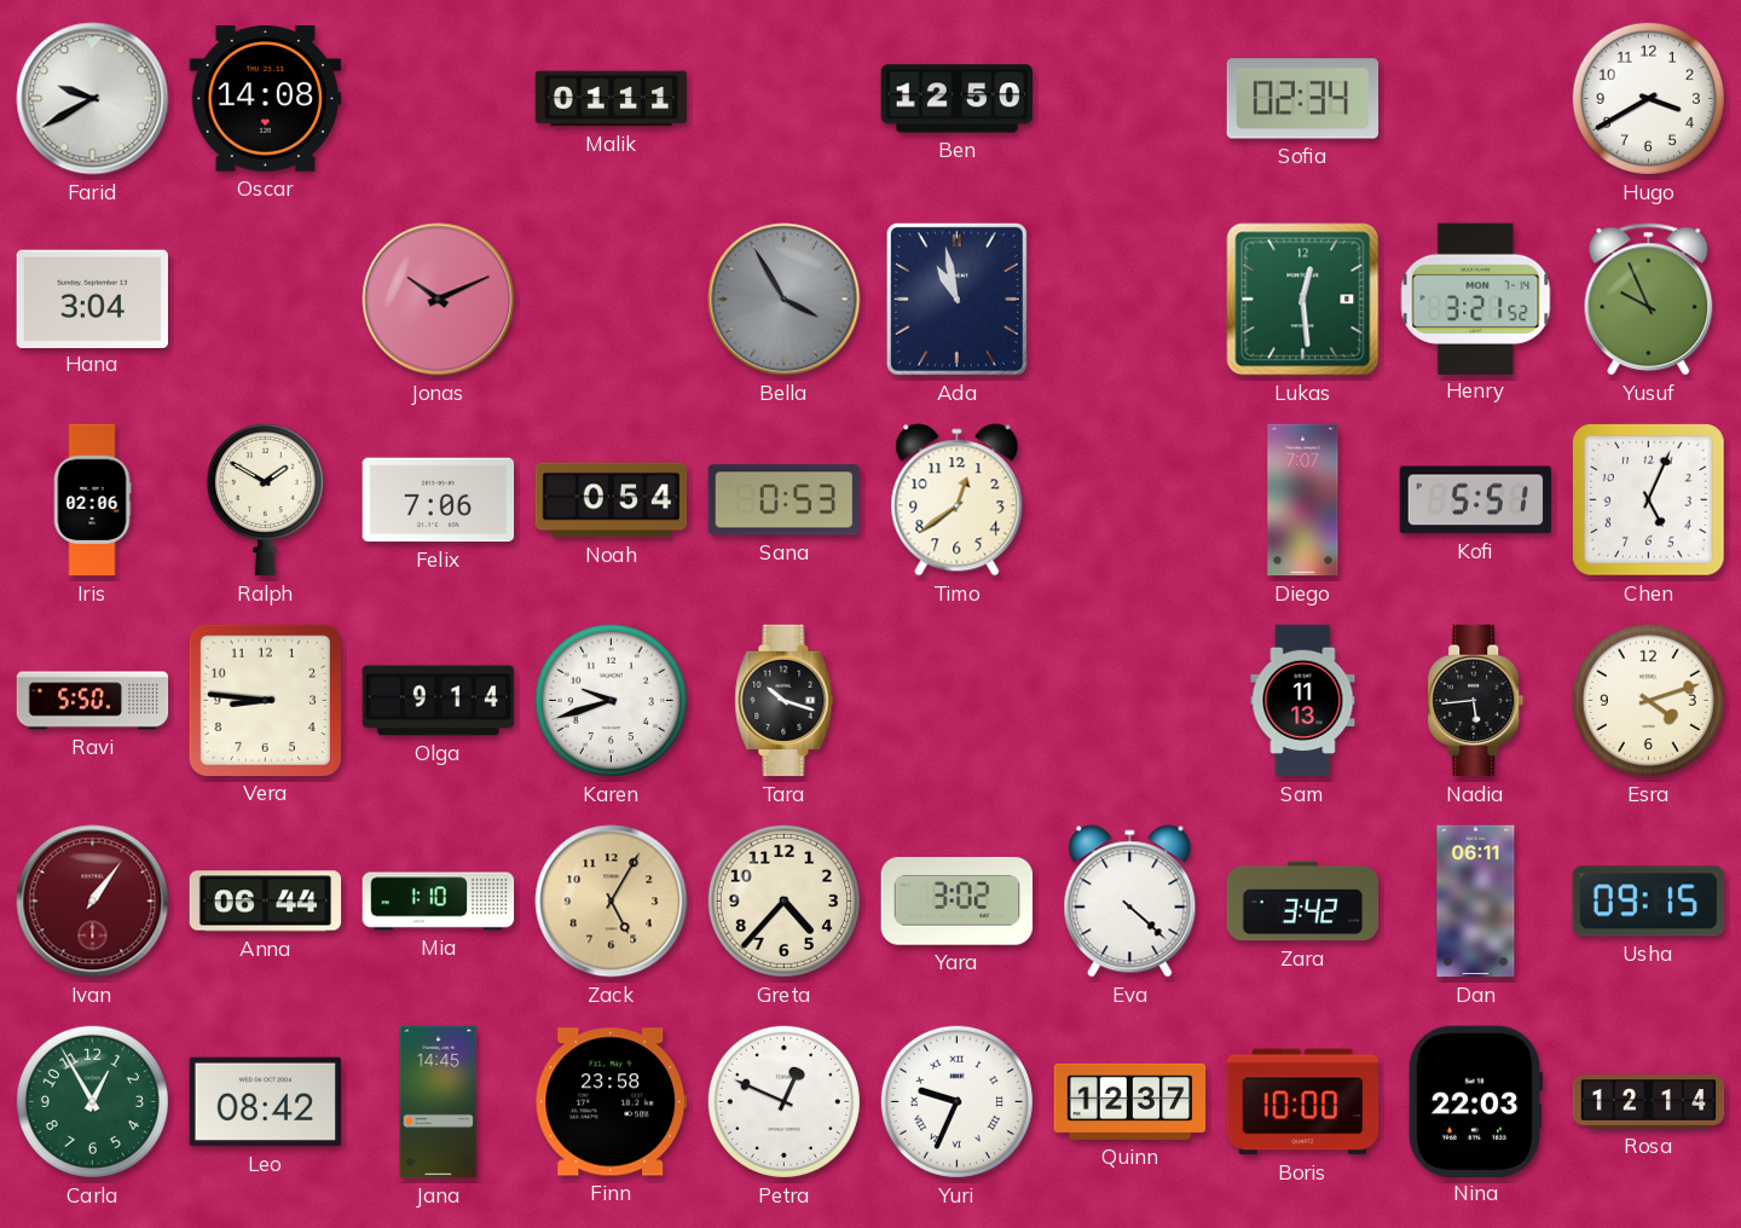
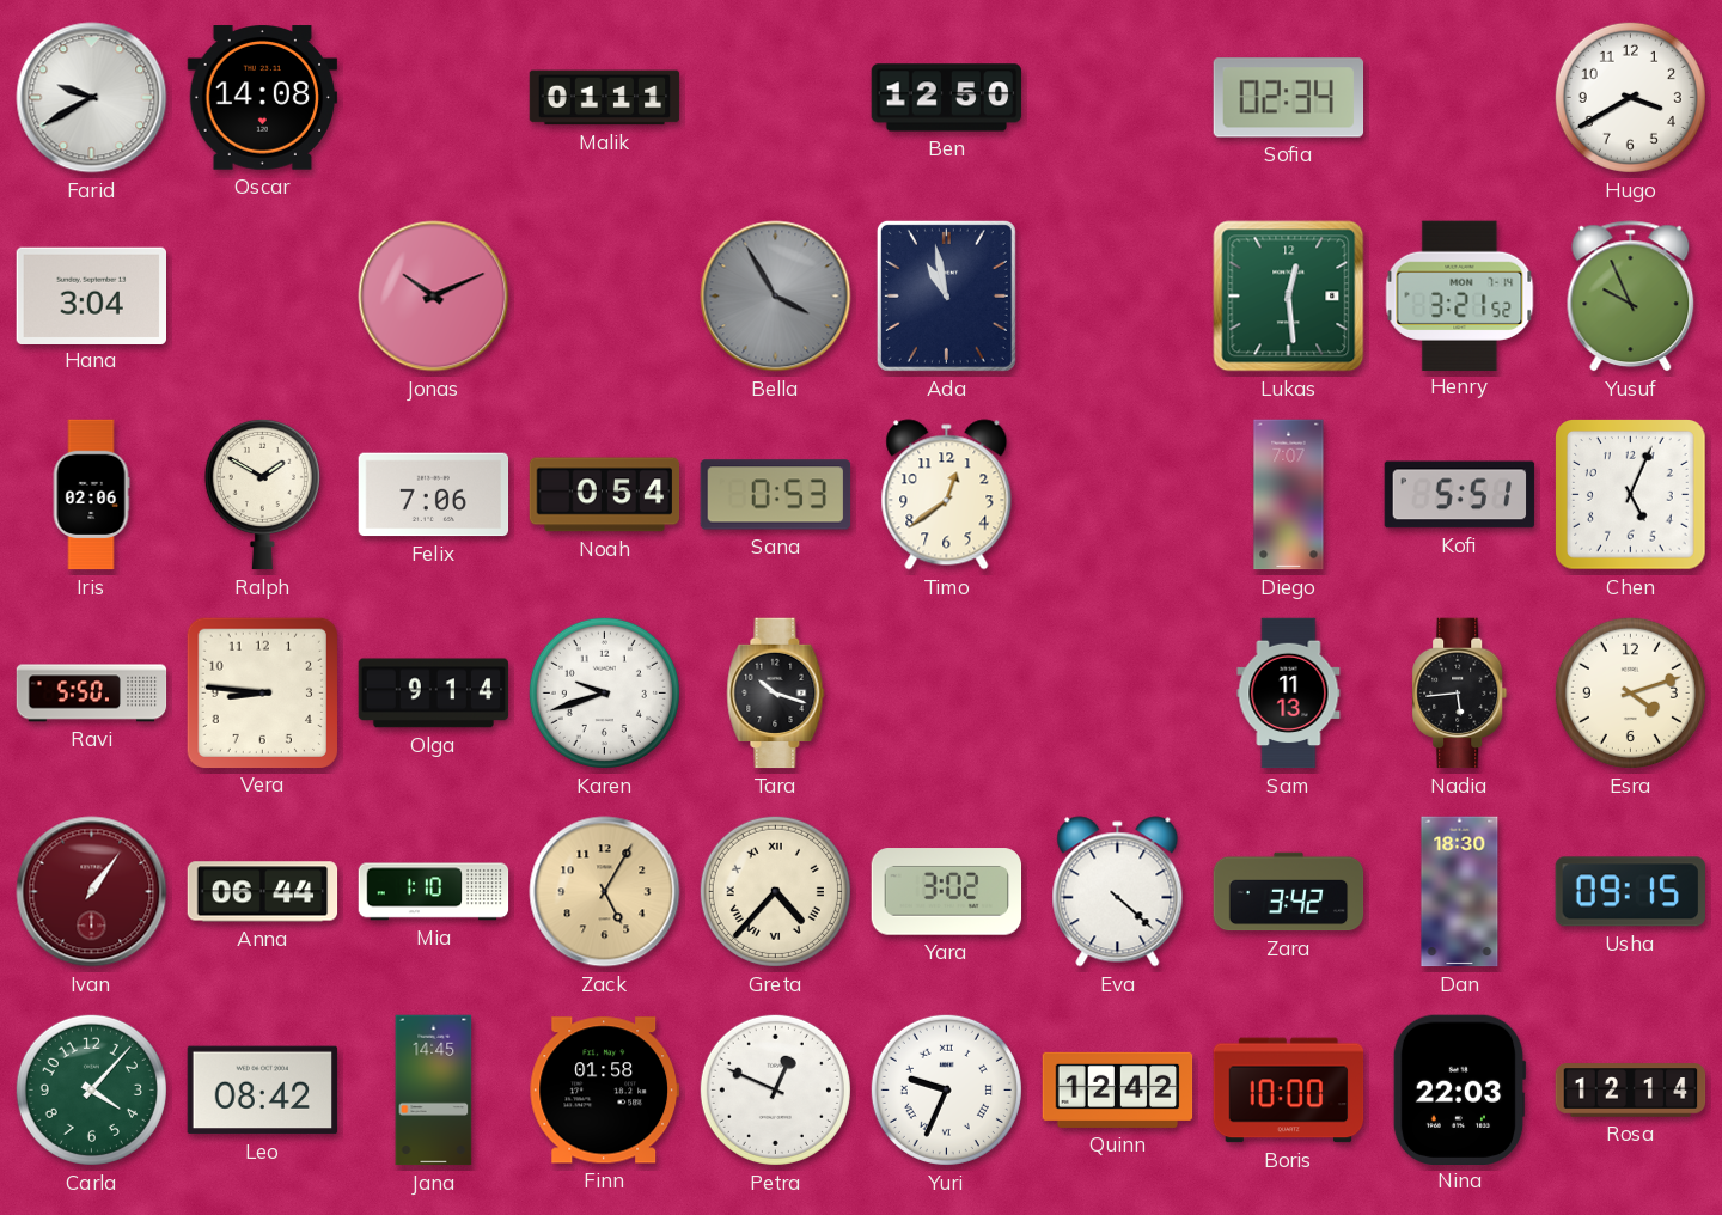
Greta numerals: Arabic -> Roman (775, 891)
Dan: 06:11 -> 18:30 (1460, 892)
Carla: 12:55 -> 4:07 (91, 1089)
Finn: 23:58 -> 01:58 (605, 1091)
Quinn: 12:37 -> 12:42 (1118, 1089)
